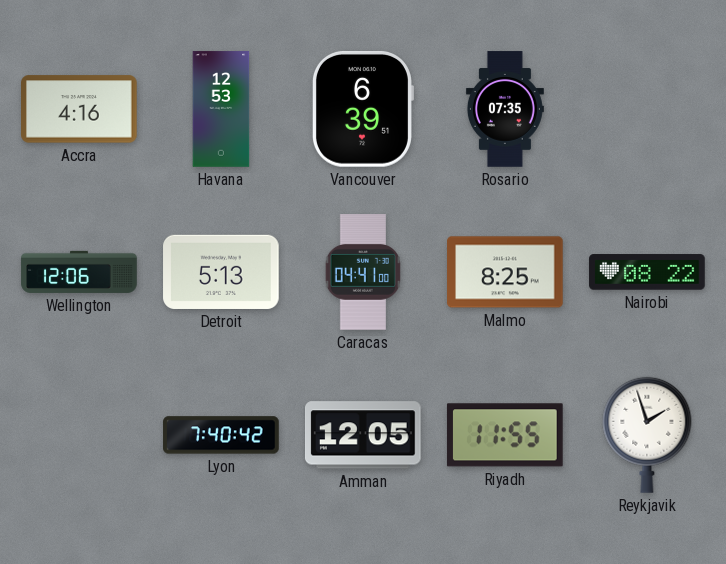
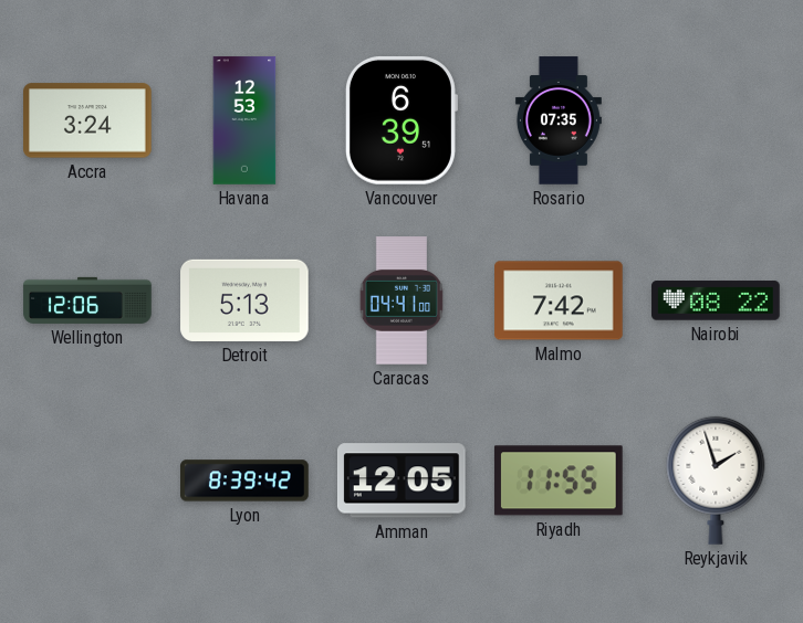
Accra: 4:16 -> 3:24 (87, 120)
Malmo: 8:25 -> 7:42 (559, 300)
Lyon: 7:40 -> 8:39 (244, 481)
